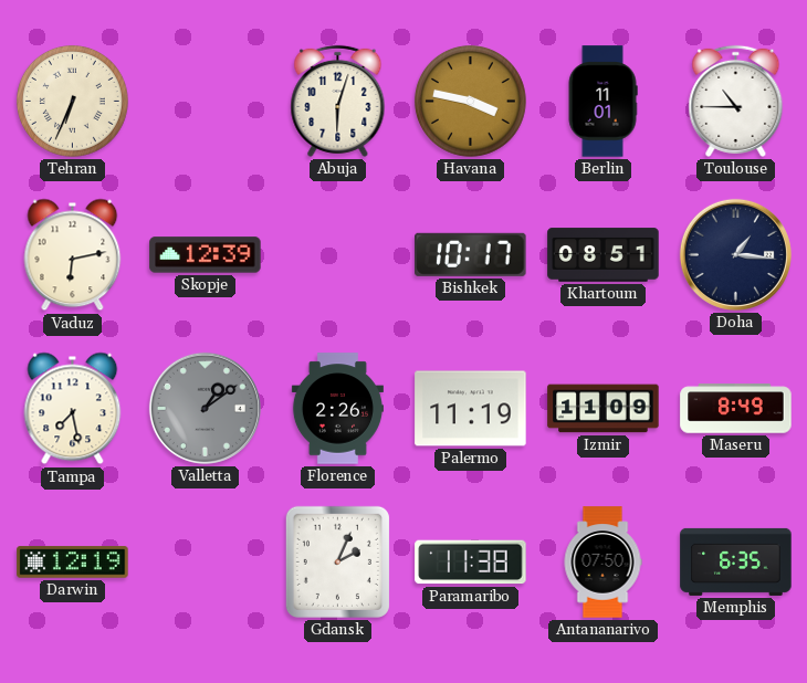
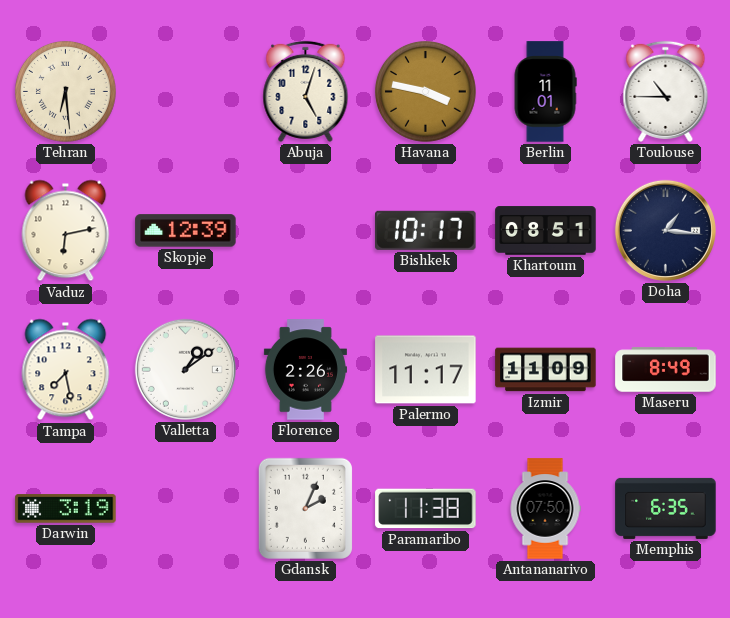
Tehran: 6:34 -> 6:29 (65, 91)
Abuja: 6:03 -> 5:03 (306, 91)
Valletta dial: grey -> white (185, 369)
Palermo: 11:19 -> 11:17 (426, 370)
Darwin: 12:19 -> 3:19 (66, 509)
